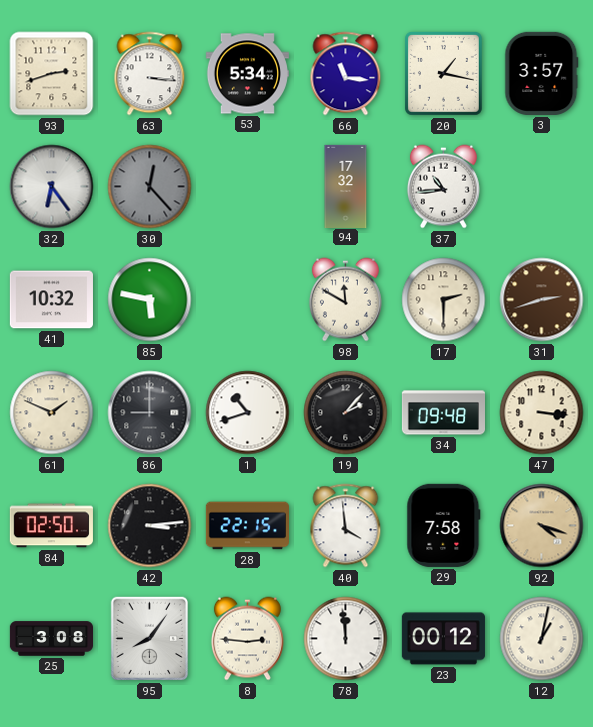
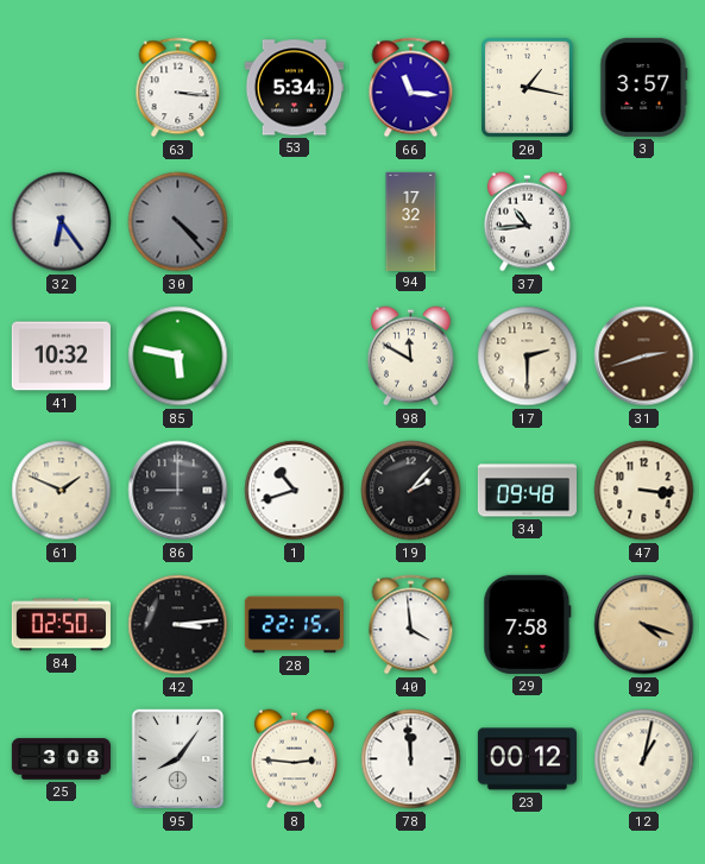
93: 2:42 -> none (52, 74)
30: 12:23 -> 4:23 (178, 222)
